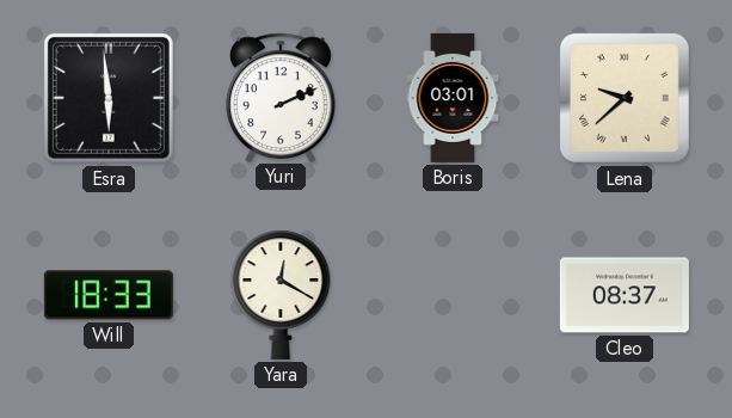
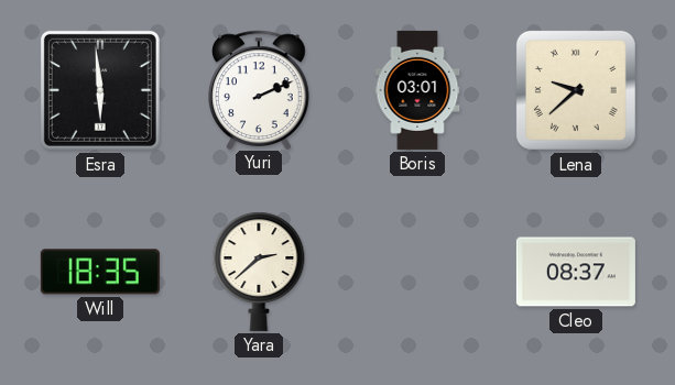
Will: 18:33 -> 18:35 (100, 272)
Yara: 12:20 -> 2:38 (259, 272)
